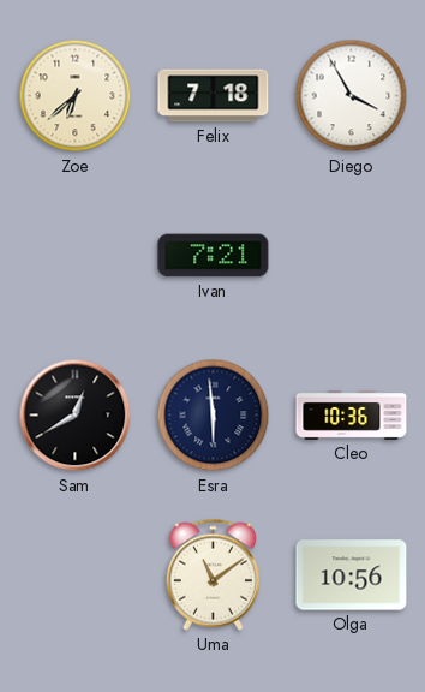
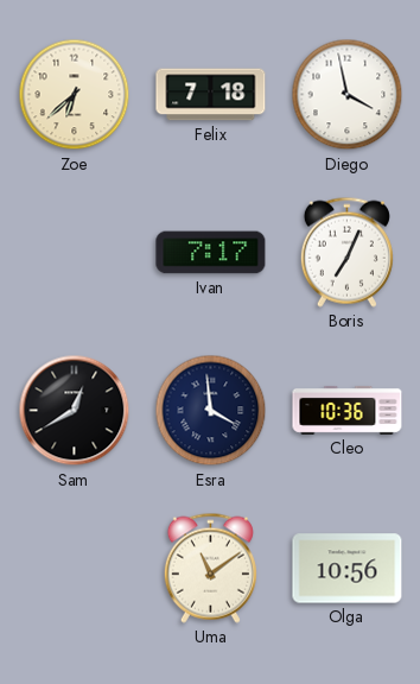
Diego: 3:55 -> 3:58 (348, 95)
Ivan: 7:21 -> 7:17 (211, 253)
Boris: none -> 7:04 (346, 252)
Esra: 5:59 -> 3:59 (211, 411)
